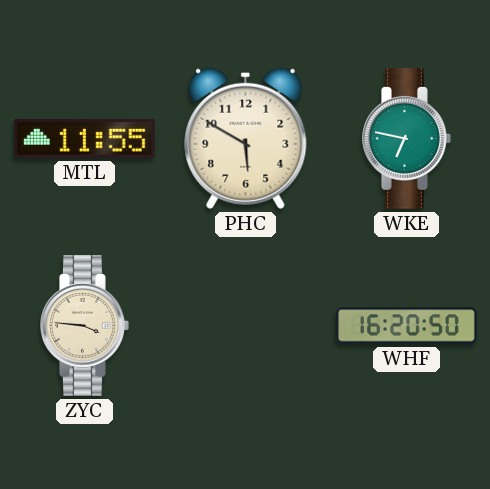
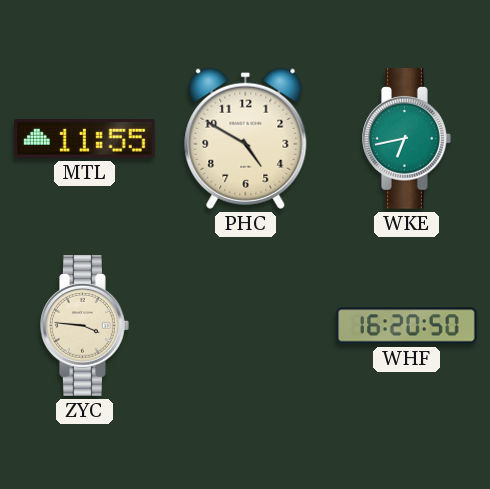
PHC: 5:50 -> 4:50 (246, 138)
WKE: 6:47 -> 6:43 (407, 139)
